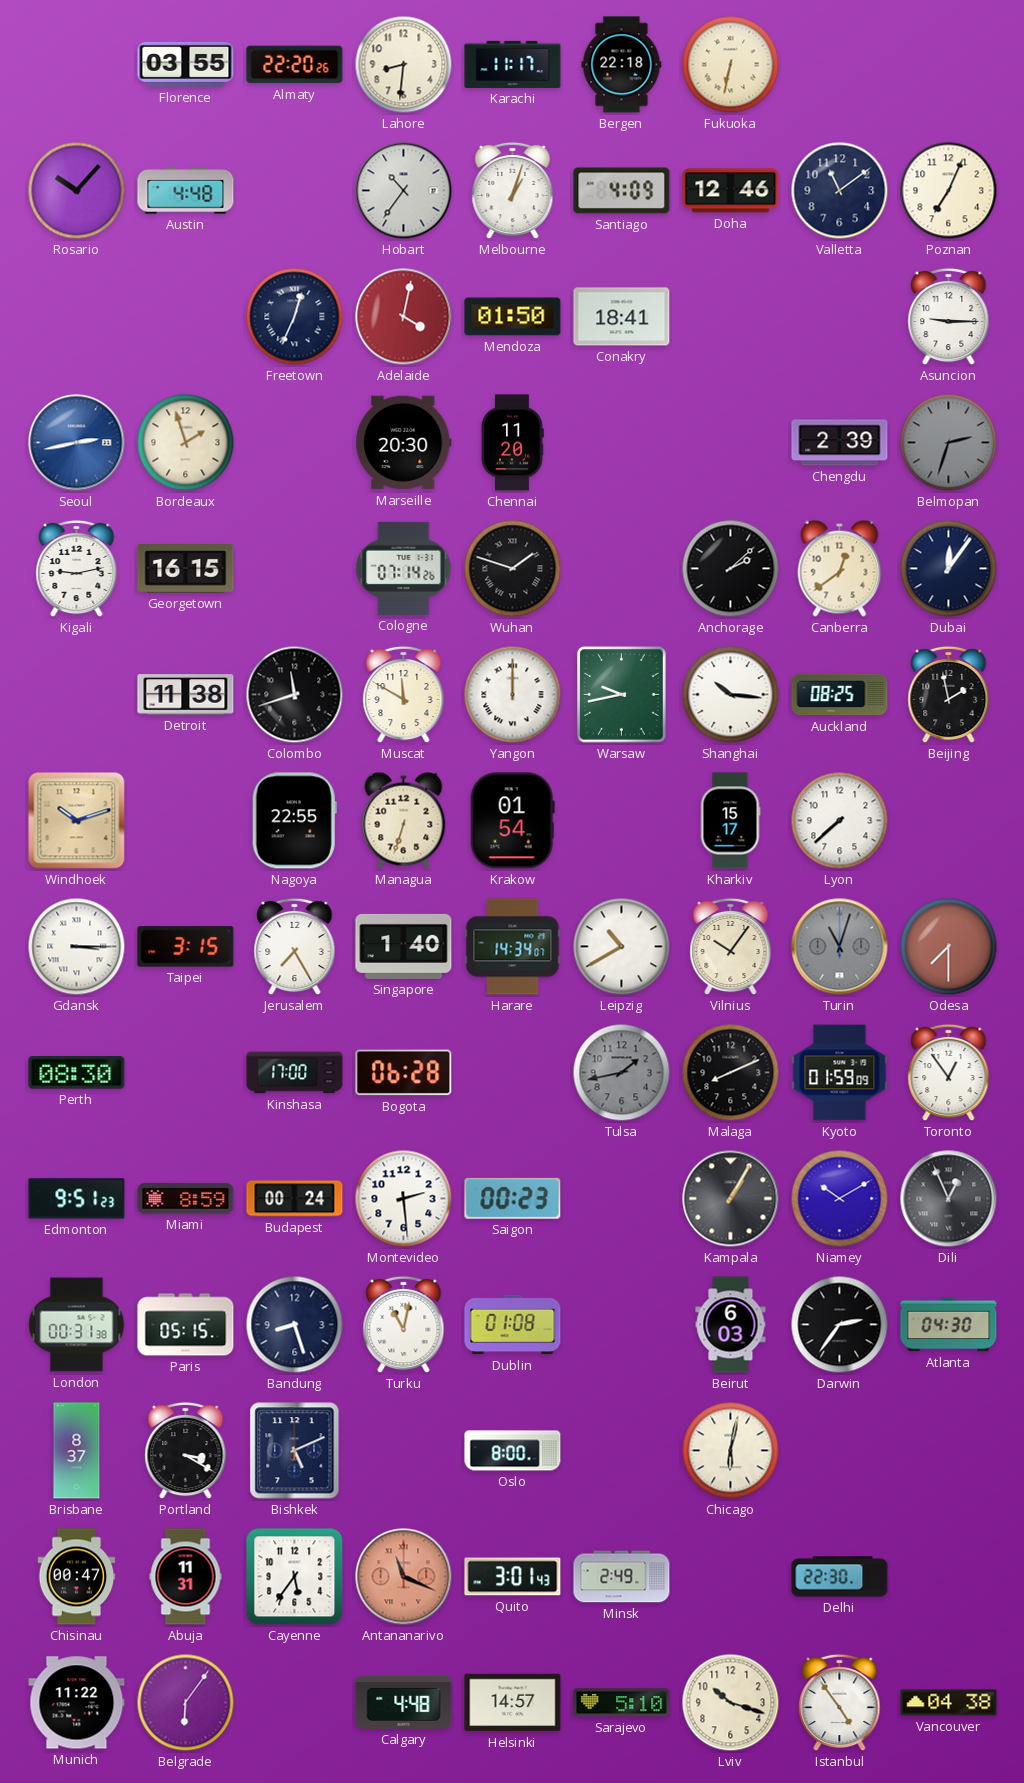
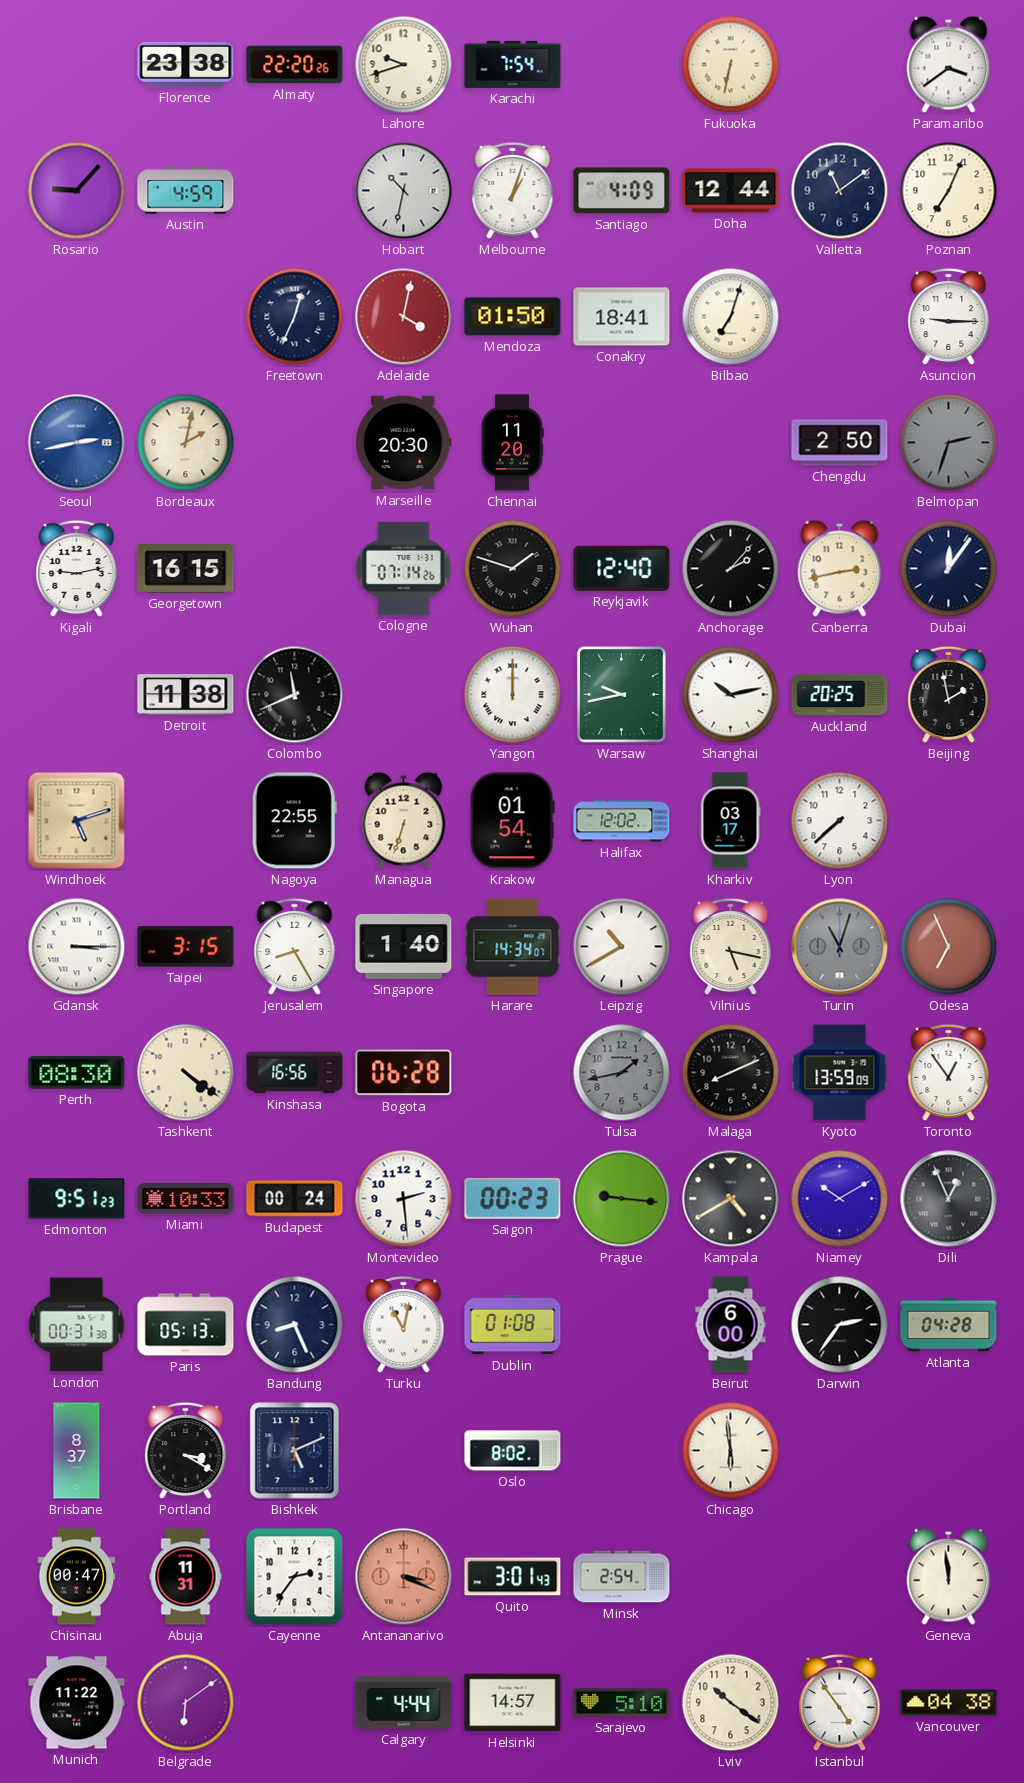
Florence: 03:55 -> 23:38 (186, 64)
Lahore: 8:31 -> 9:42 (404, 65)
Karachi: 11:17 -> 7:54 (513, 64)
Bergen: 22:18 -> none (622, 65)
Paramaribo: none -> 3:39 (949, 64)
Rosario: 10:07 -> 9:07 (77, 191)
Austin: 4:48 -> 4:59 (186, 191)
Hobart: 10:36 -> 10:32 (404, 191)
Doha: 12:46 -> 12:44 (731, 191)
Bilbao: none -> 7:03 (731, 317)
Bordeaux: 1:57 -> 2:02 (186, 443)
Chengdu: 2:39 -> 2:50 (840, 443)
Reykjavik: none -> 12:40 (622, 568)
Anchorage: 2:08 -> 2:07 (731, 569)
Canberra: 12:39 -> 2:43 (840, 568)
Colombo: 11:42 -> 11:41 (295, 695)
Muscat: 11:50 -> none (404, 695)
Shanghai: 10:16 -> 10:13 (731, 695)
Auckland: 08:25 -> 20:25 (840, 695)
Windhoek: 10:12 -> 5:12 (77, 821)
Halifax: none -> 12:02 (622, 821)
Kharkiv: 15:17 -> 03:17 (730, 821)
Jerusalem: 7:25 -> 8:25 (295, 947)
Vilnius: 10:06 -> 5:17 (731, 947)
Odesa: 7:30 -> 6:56 (949, 947)
Tashkent: none -> 4:21 (186, 1073)
Kinshasa: 17:00 -> 16:56 (295, 1073)
Kyoto: 01:59 -> 13:59 (840, 1073)
Miami: 8:59 -> 10:33 (186, 1199)
Prague: none -> 9:16 (622, 1199)
Kampala: 1:05 -> 4:40 (731, 1199)
Paris: 05:15 -> 05:13 (186, 1325)
Bandung: 8:27 -> 8:26 (295, 1325)
Beirut: 6:03 -> 6:00 (731, 1325)
Atlanta: 04:30 -> 04:28 (949, 1325)
Oslo: 8:00 -> 8:02 (513, 1451)
Chicago: 6:02 -> 5:59 (731, 1451)
Cayenne: 5:36 -> 2:36 (295, 1577)
Antananarivo: 11:19 -> 3:19 (404, 1577)
Minsk: 2:49 -> 2:54 (622, 1577)
Delhi: 22:30 -> none (840, 1577)
Geneva: none -> 11:59 (949, 1576)
Belgrade: 6:06 -> 6:09 (186, 1703)
Calgary: 4:48 -> 4:44 (404, 1702)
Lviv: 10:18 -> 10:21 (731, 1703)
